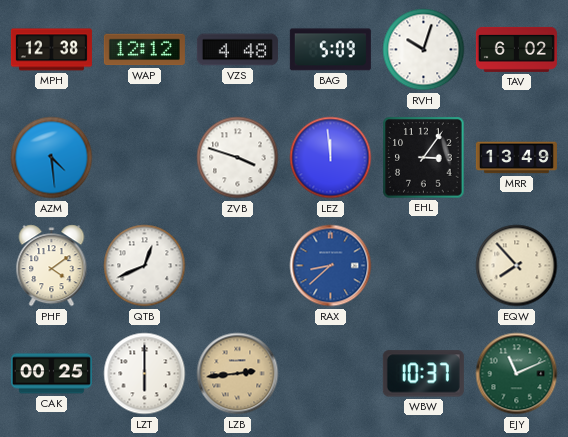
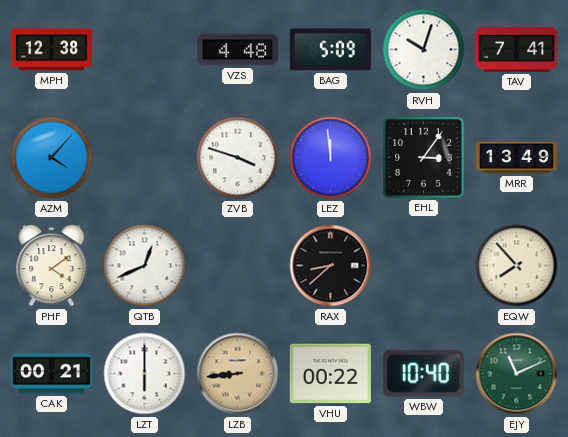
WAP: 12:12 -> none (144, 50)
TAV: 6:02 -> 7:41 (516, 49)
AZM: 4:29 -> 4:07 (52, 158)
RAX dial: blue -> black (331, 266)
CAK: 00:25 -> 00:21 (51, 374)
LZB: 2:44 -> 8:44 (238, 374)
VHU: none -> 00:22 (330, 374)
WBW: 10:37 -> 10:40 (423, 374)
